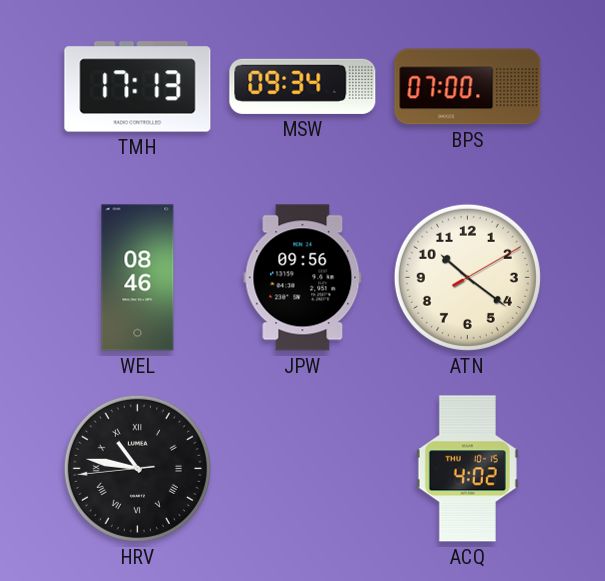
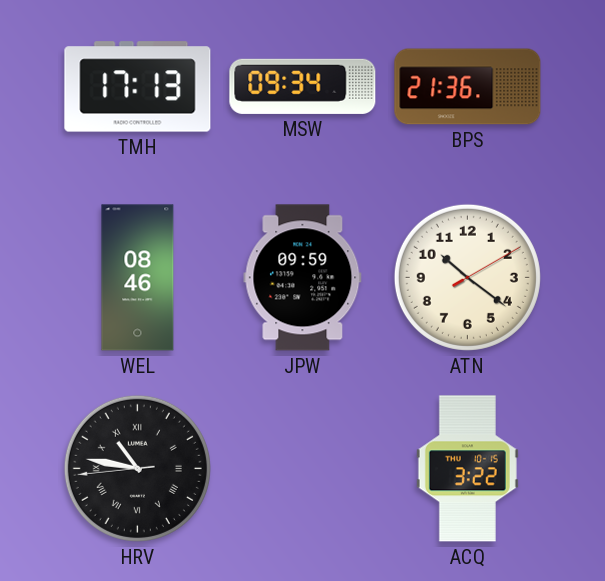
BPS: 07:00 -> 21:36 (468, 87)
JPW: 09:56 -> 09:59 (303, 278)
ACQ: 4:02 -> 3:22 (467, 469)
